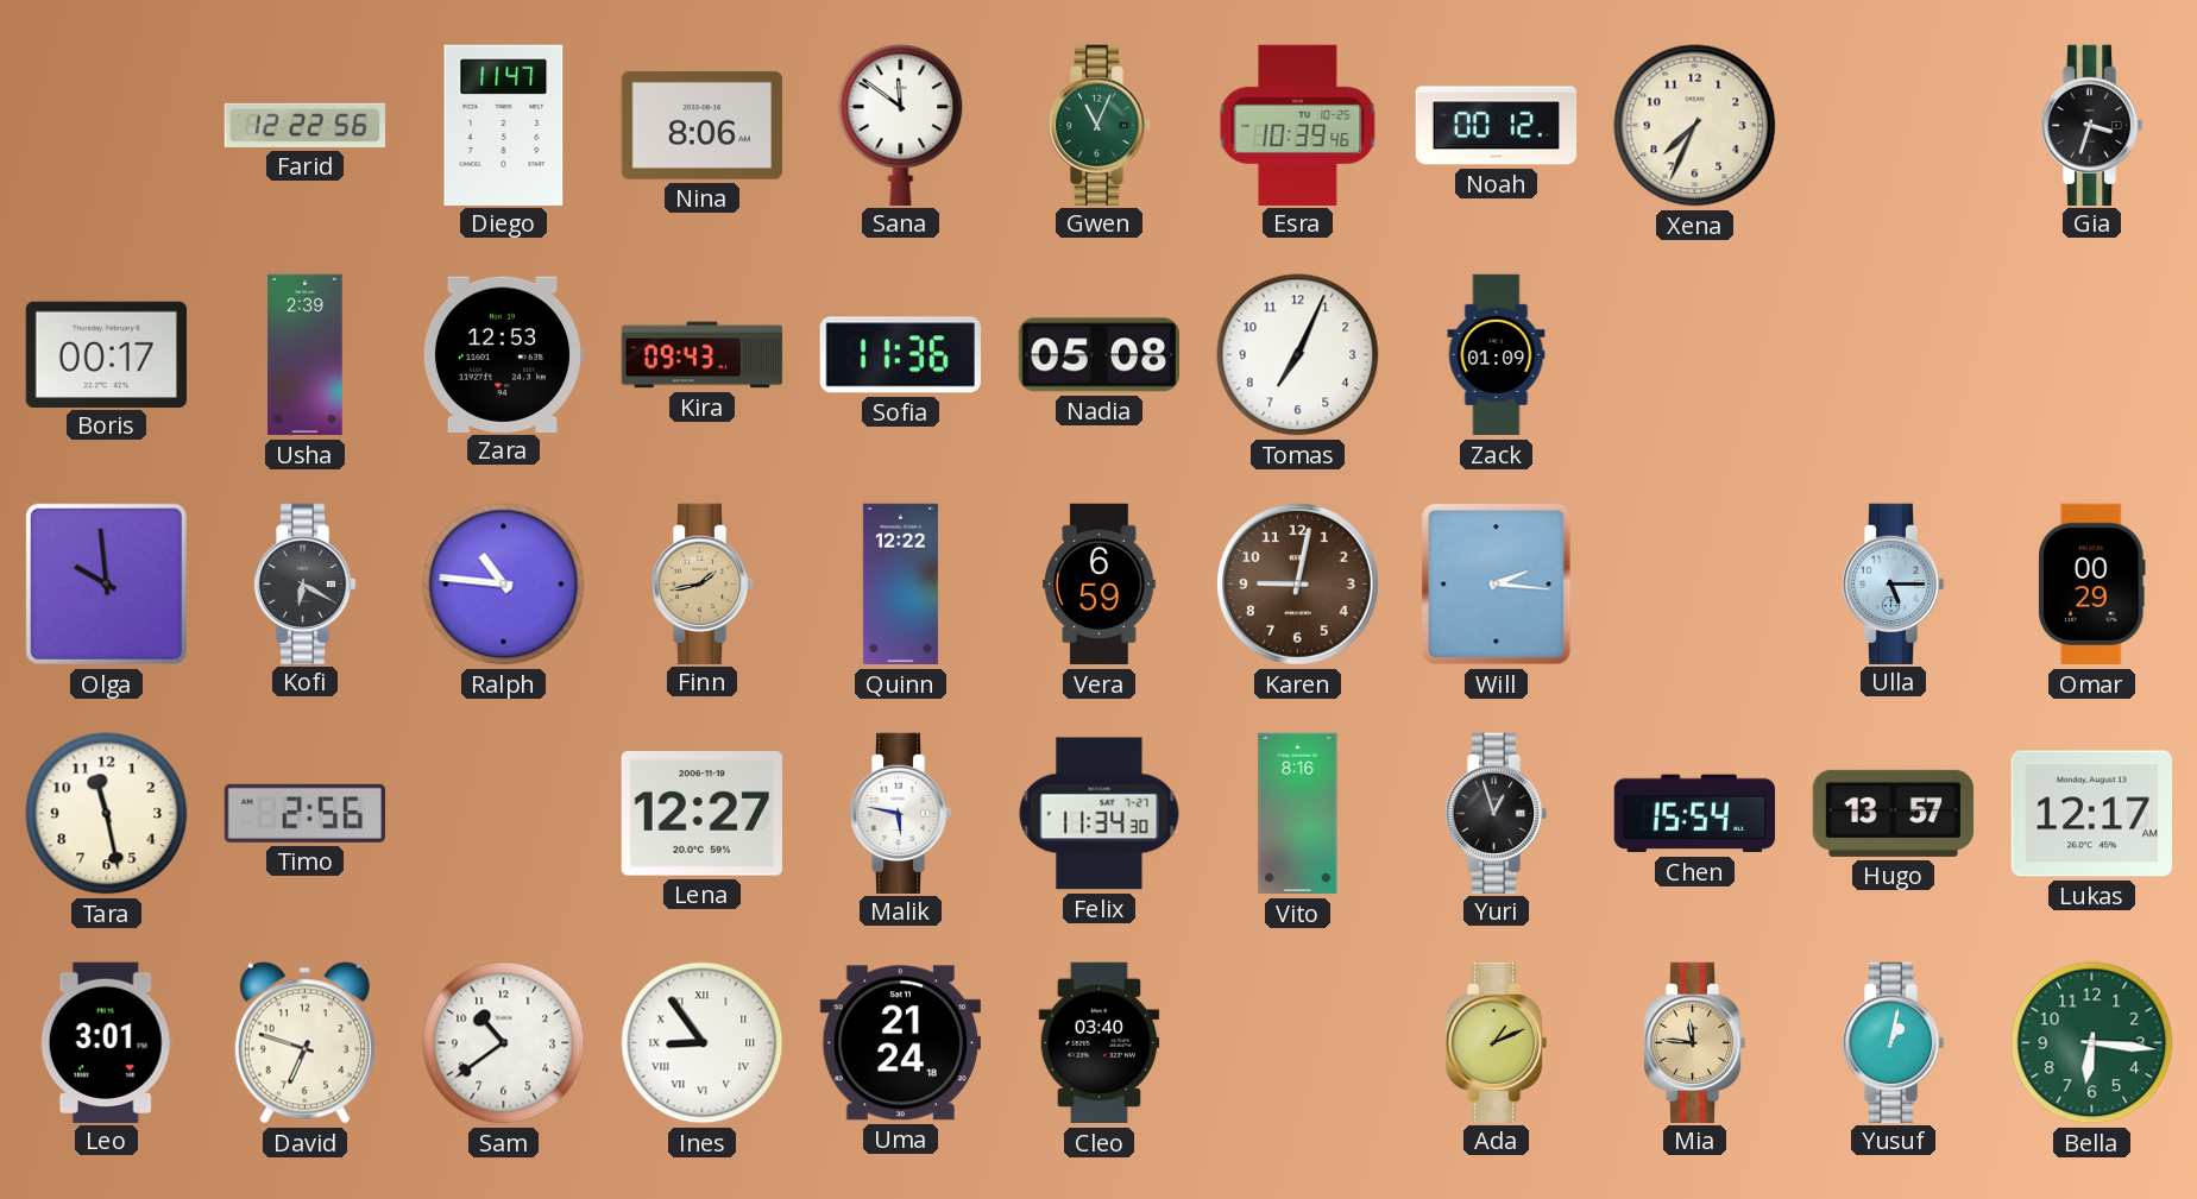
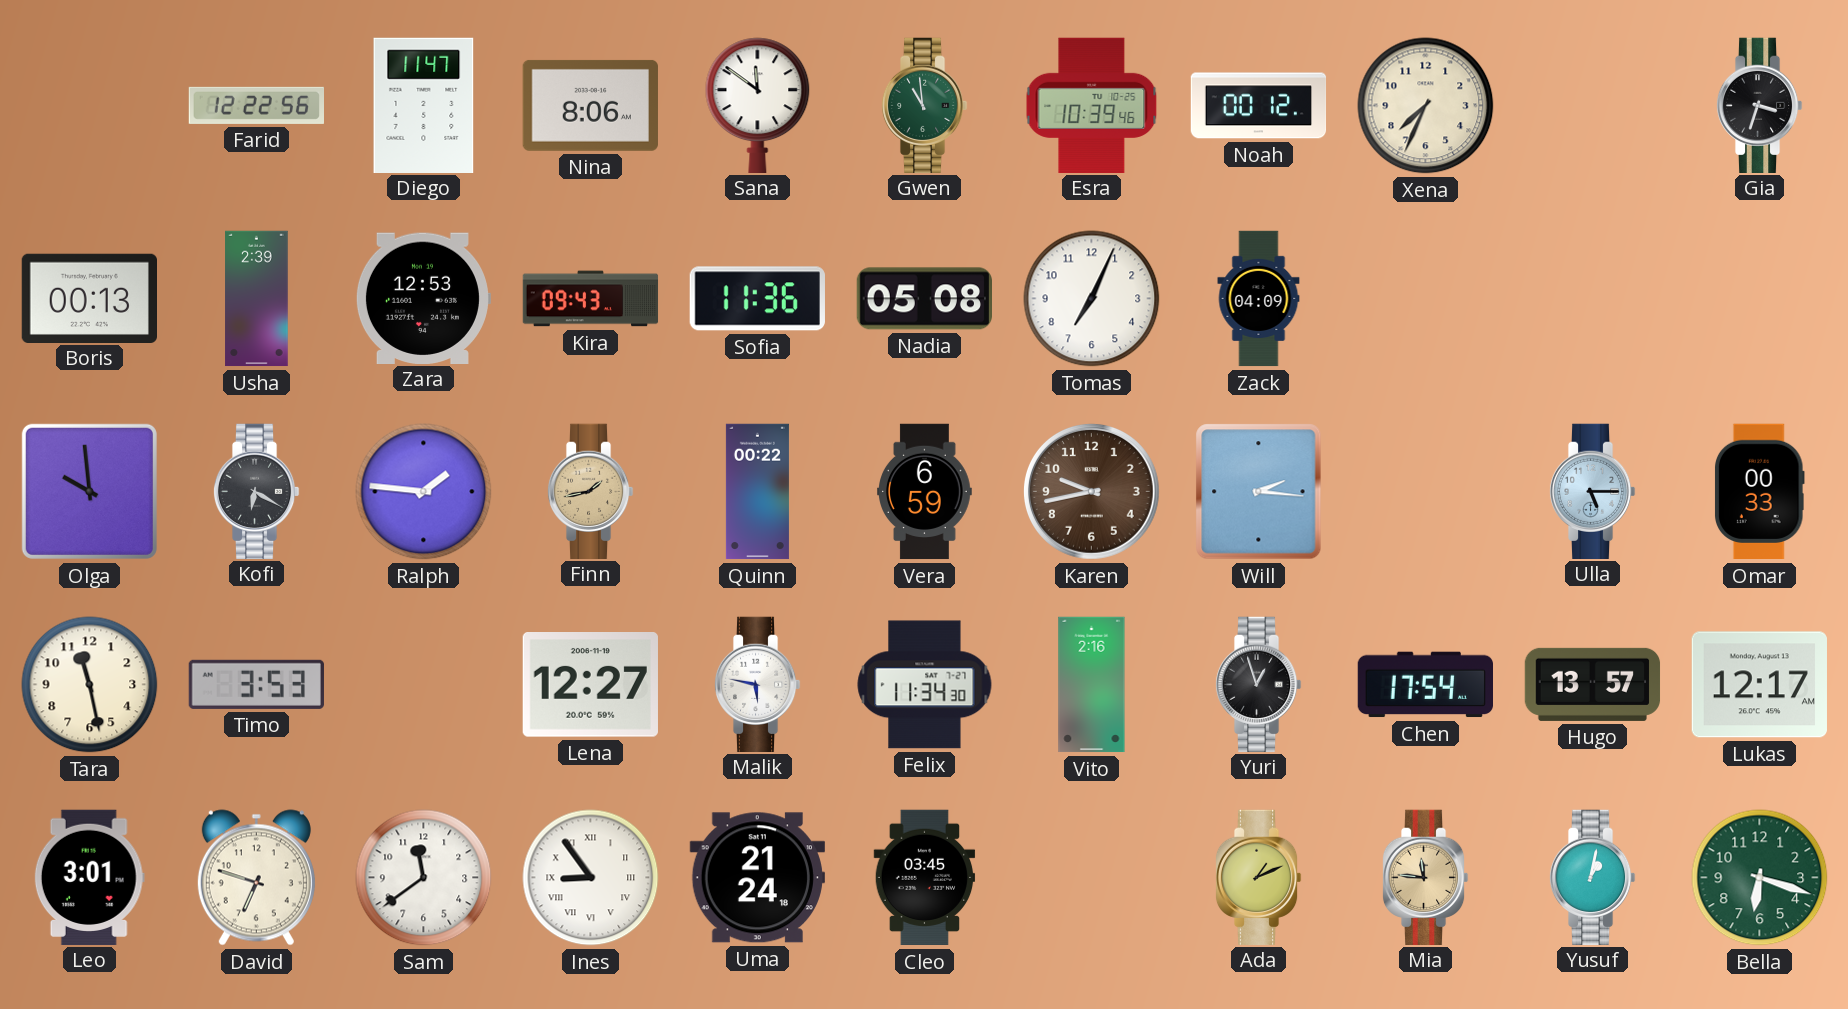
Gwen: 11:04 -> 10:59 (924, 105)
Boris: 00:17 -> 00:13 (89, 298)
Zack: 01:09 -> 04:09 (1259, 299)
Ralph: 10:46 -> 1:46 (424, 492)
Quinn: 12:22 -> 00:22 (757, 492)
Karen: 9:02 -> 9:43 (1091, 491)
Omar: 00:29 -> 00:33 (1759, 492)
Timo: 2:56 -> 3:53 (256, 684)
Vito: 8:16 -> 2:16 (1092, 685)
Chen: 15:54 -> 17:54 (1425, 685)
Sam: 10:39 -> 11:39 (424, 878)
Cleo: 03:40 -> 03:45 (925, 878)
Bella: 6:16 -> 6:18 (1760, 878)
